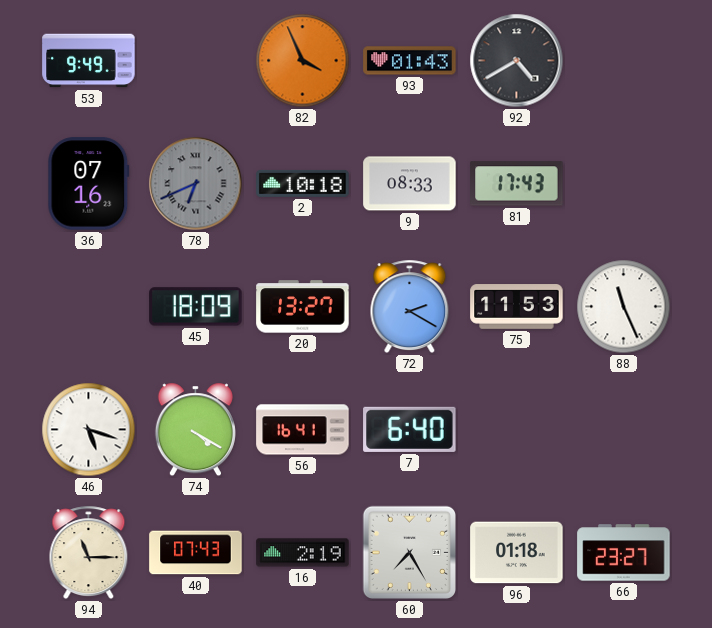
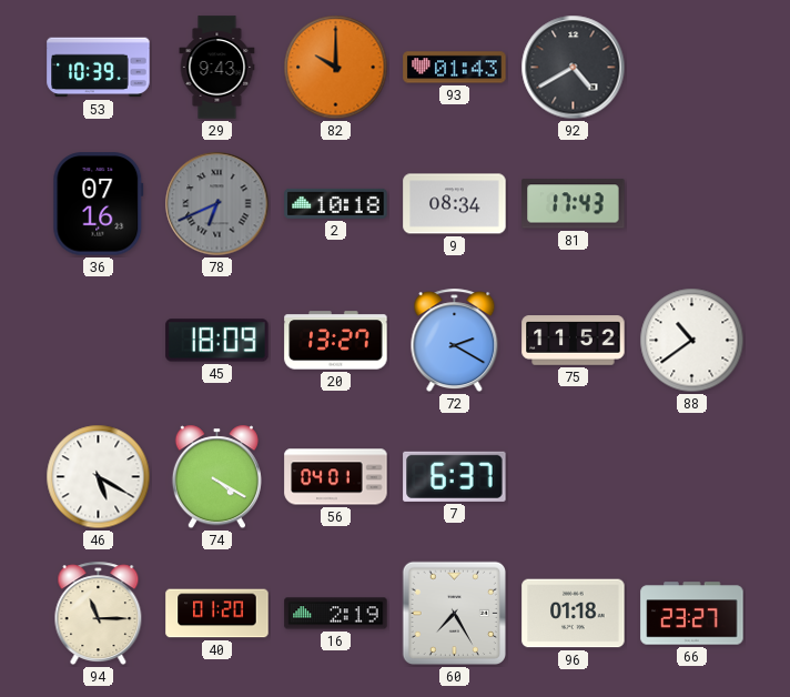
53: 9:49 -> 10:39 (99, 68)
29: none -> 9:43 (217, 68)
82: 3:56 -> 10:00 (336, 68)
9: 08:33 -> 08:34 (455, 204)
75: 11:53 -> 11:52 (574, 341)
88: 11:26 -> 10:39 (692, 341)
46: 5:18 -> 5:20 (99, 477)
56: 16:41 -> 04:01 (336, 477)
7: 6:40 -> 6:37 (455, 476)
40: 07:43 -> 01:20 (217, 614)
